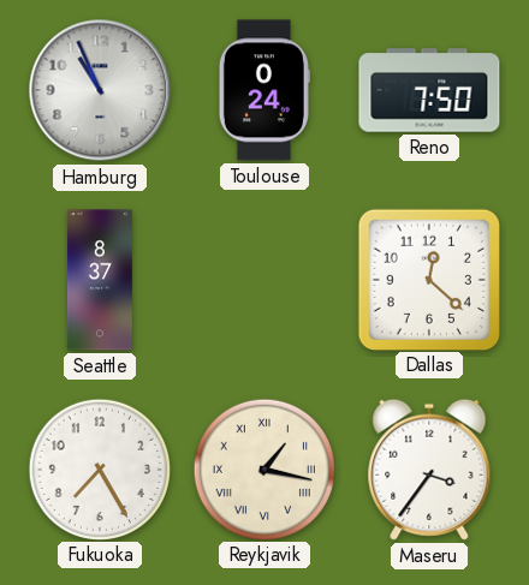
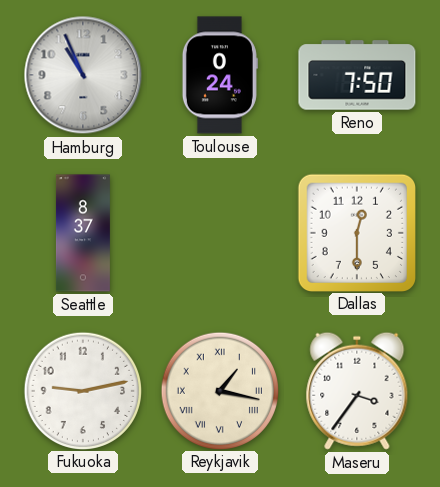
Dallas: 12:22 -> 12:30 (356, 232)
Fukuoka: 7:25 -> 9:13 (82, 390)
